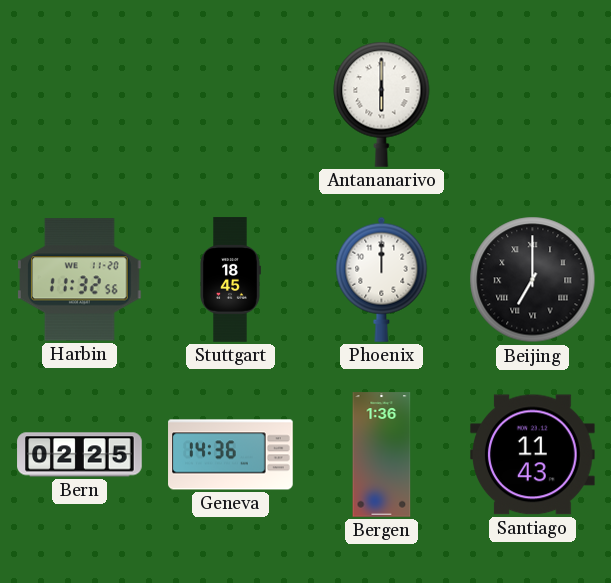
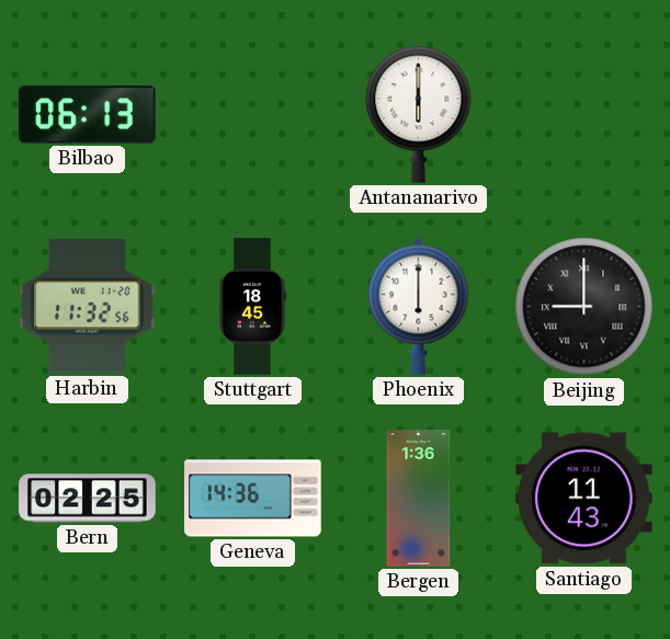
Bilbao: none -> 06:13 (88, 115)
Phoenix: 12:00 -> 6:00 (419, 306)
Beijing: 7:00 -> 9:00 (584, 307)
